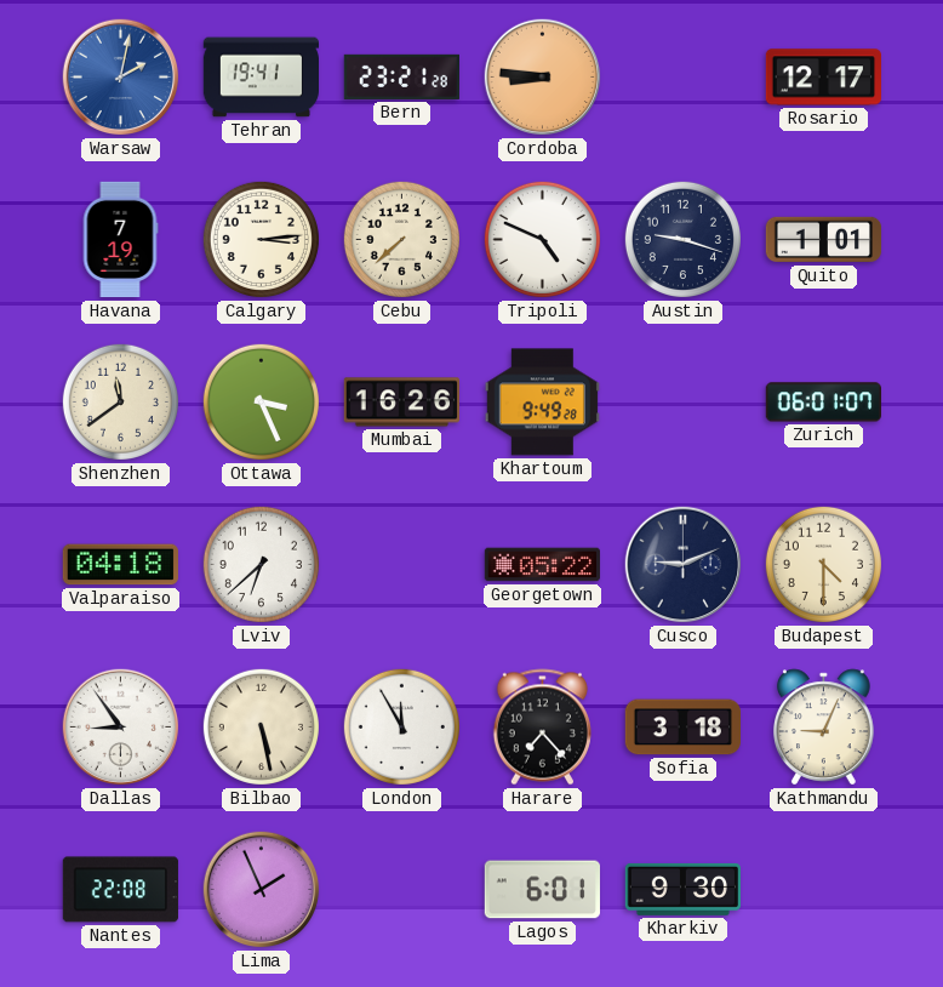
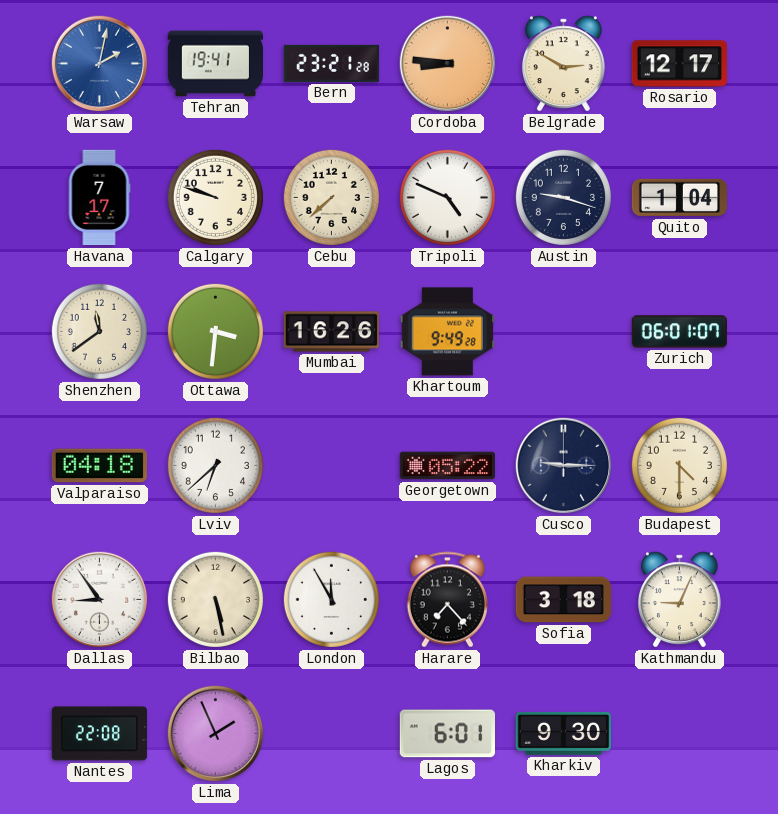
Belgrade: none -> 2:50 (564, 64)
Havana: 7:19 -> 7:17 (99, 198)
Calgary: 3:14 -> 9:48 (215, 197)
Quito: 1:01 -> 1:04 (680, 198)
Ottawa: 3:26 -> 3:31 (215, 331)
Cusco: 9:11 -> 9:15 (564, 466)
